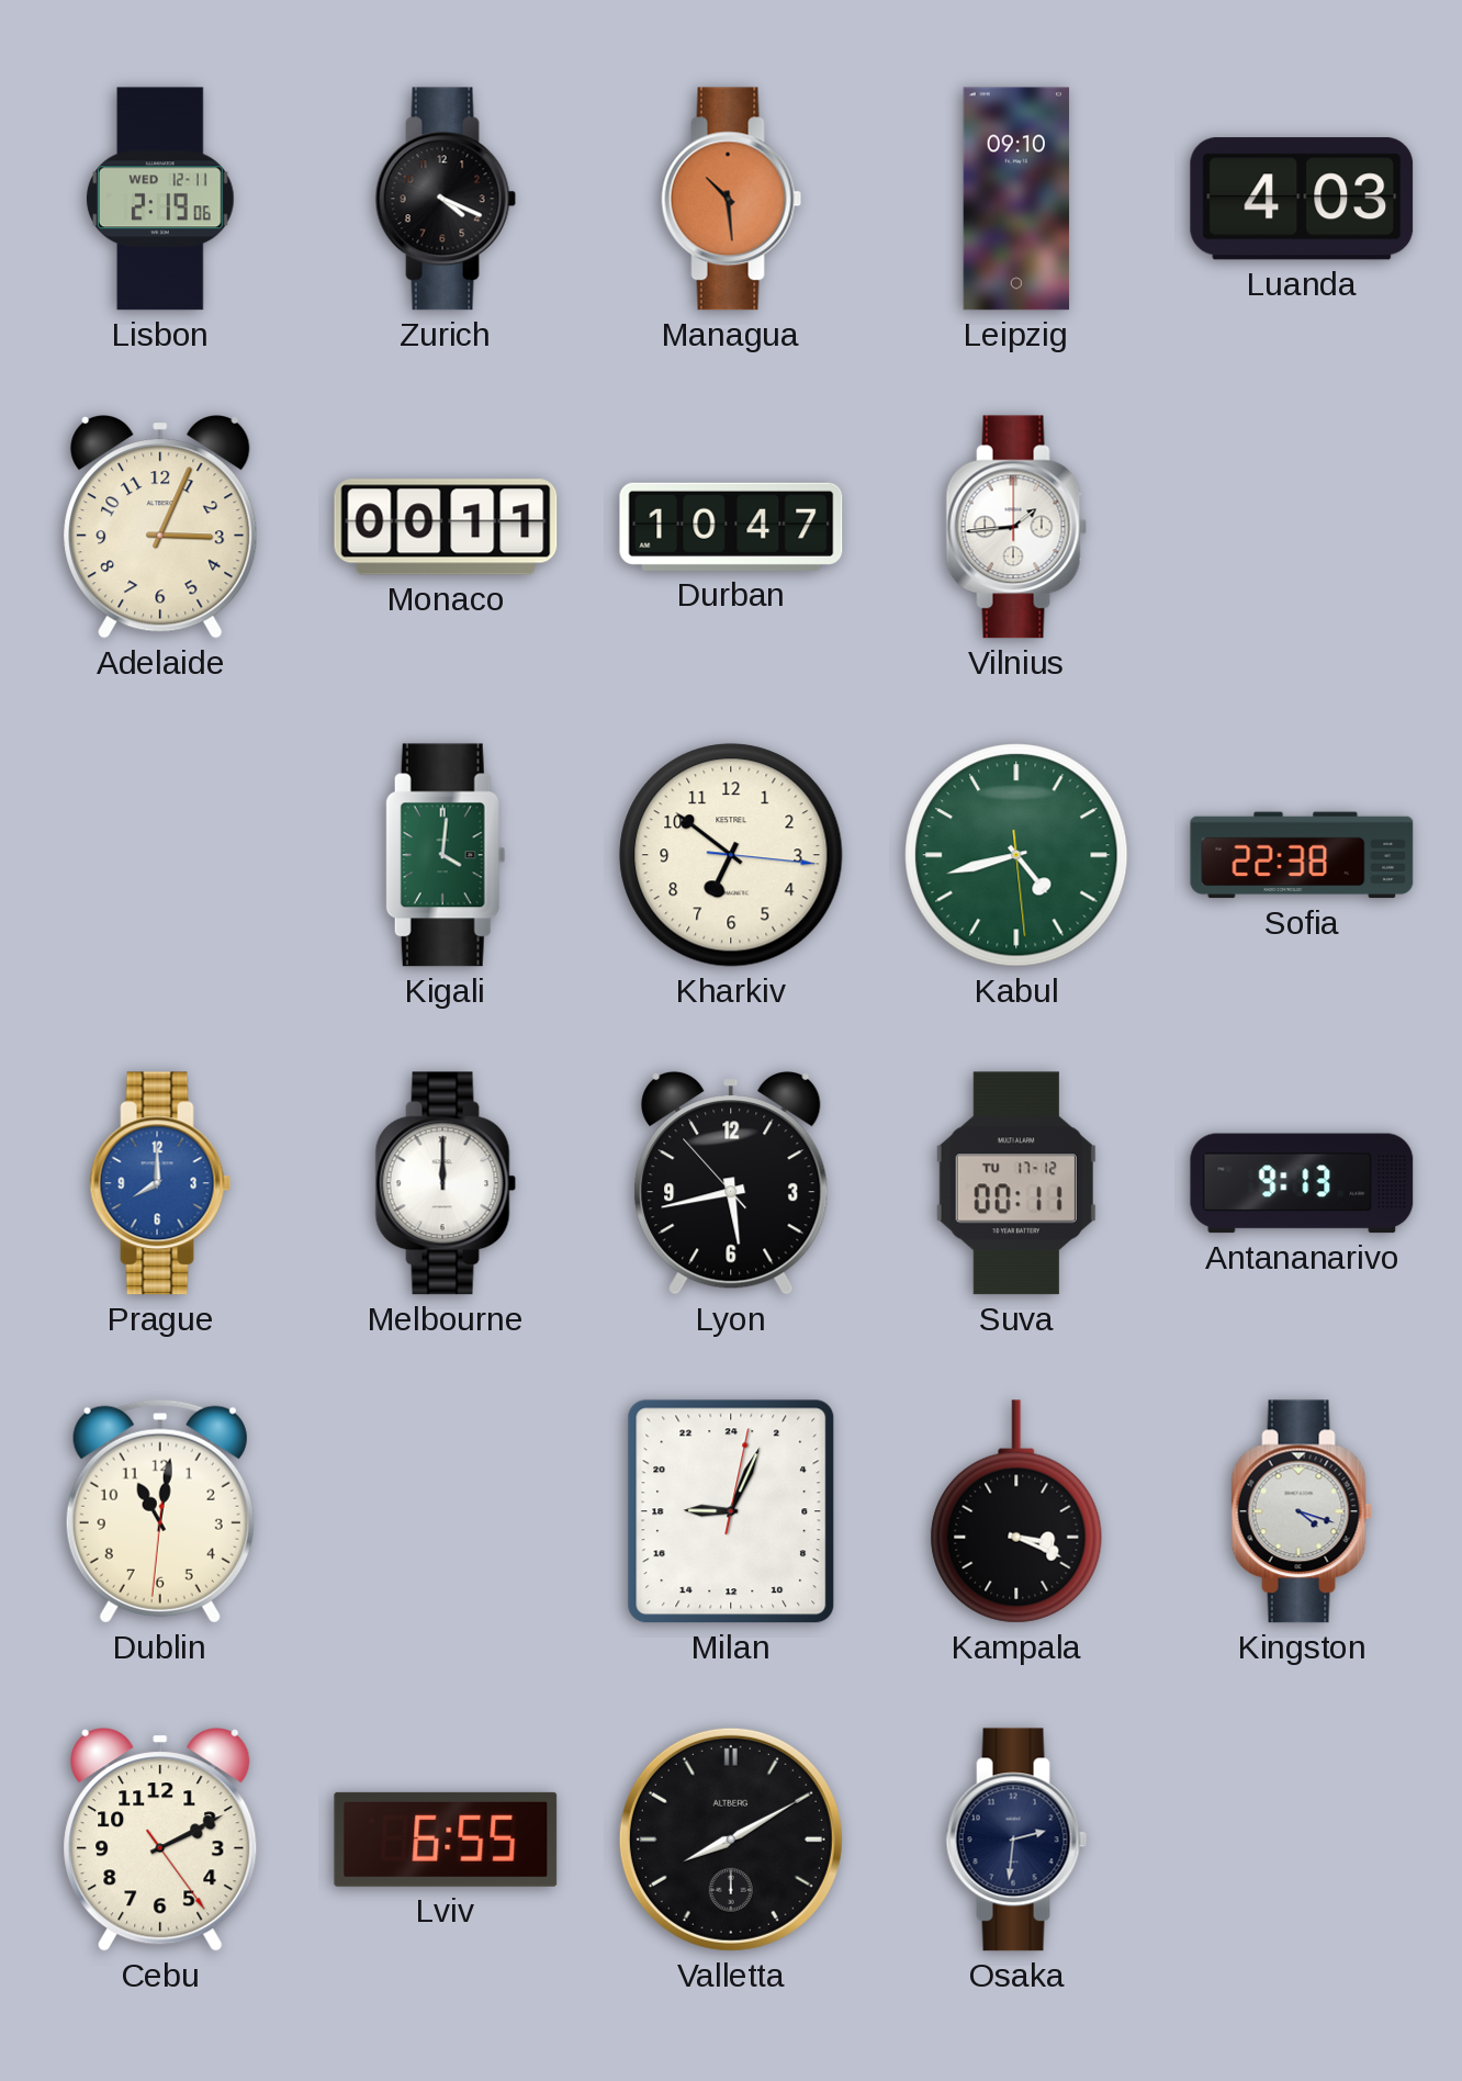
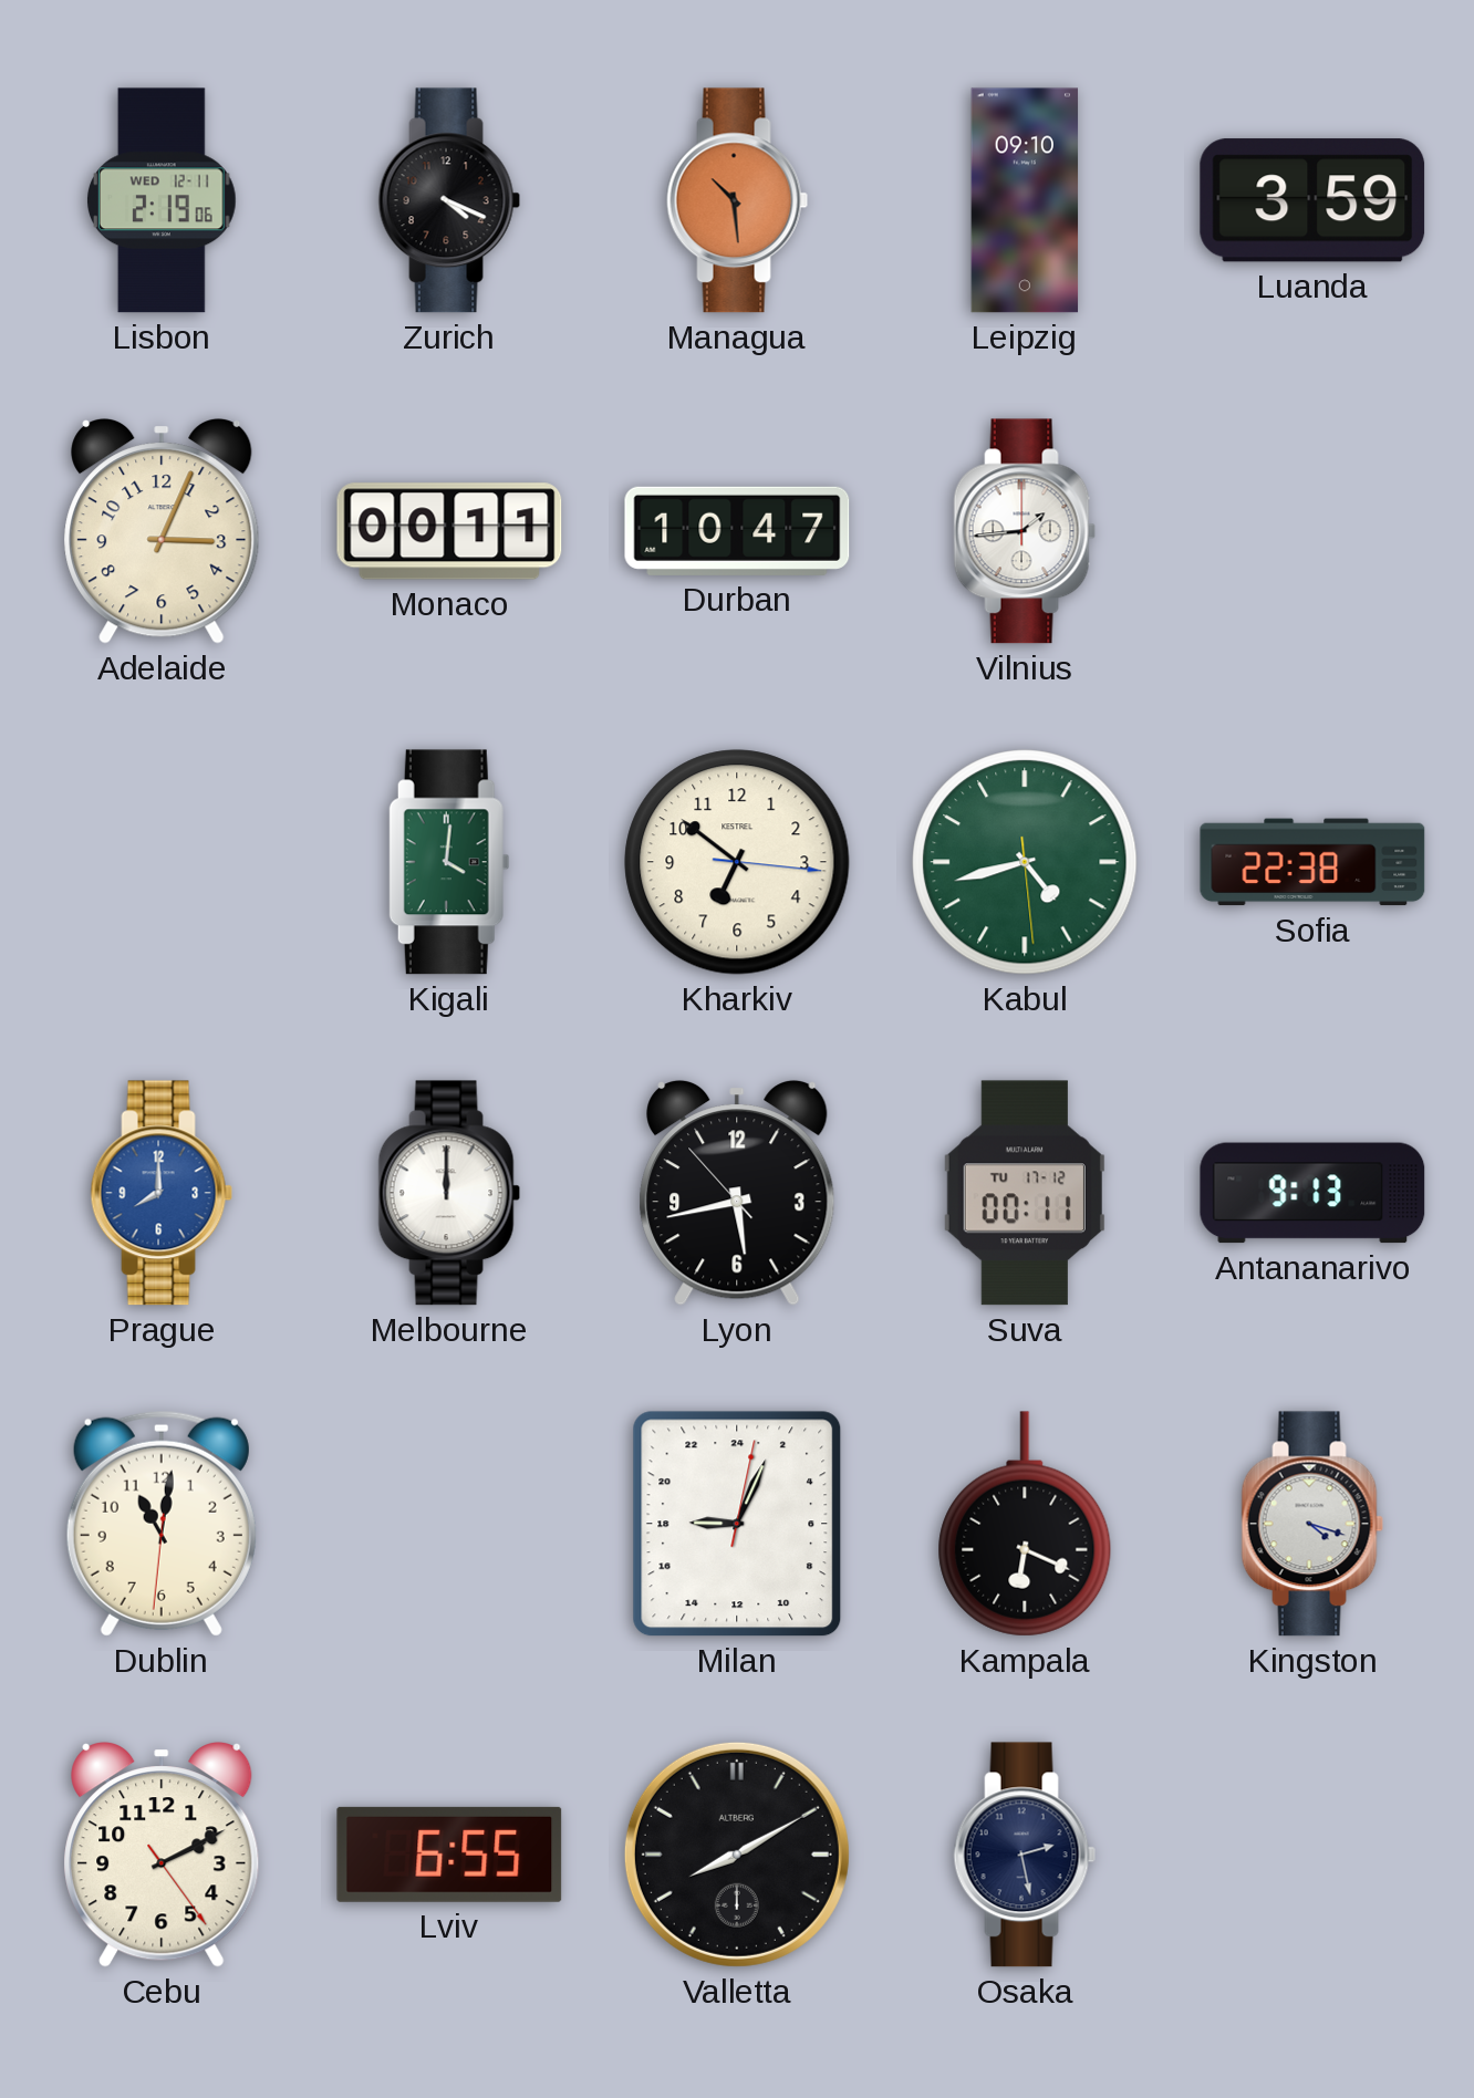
Luanda: 4:03 -> 3:59 (1312, 200)
Kampala: 3:19 -> 6:19 (1025, 1524)
Osaka: 2:31 -> 2:28 (1025, 1855)
